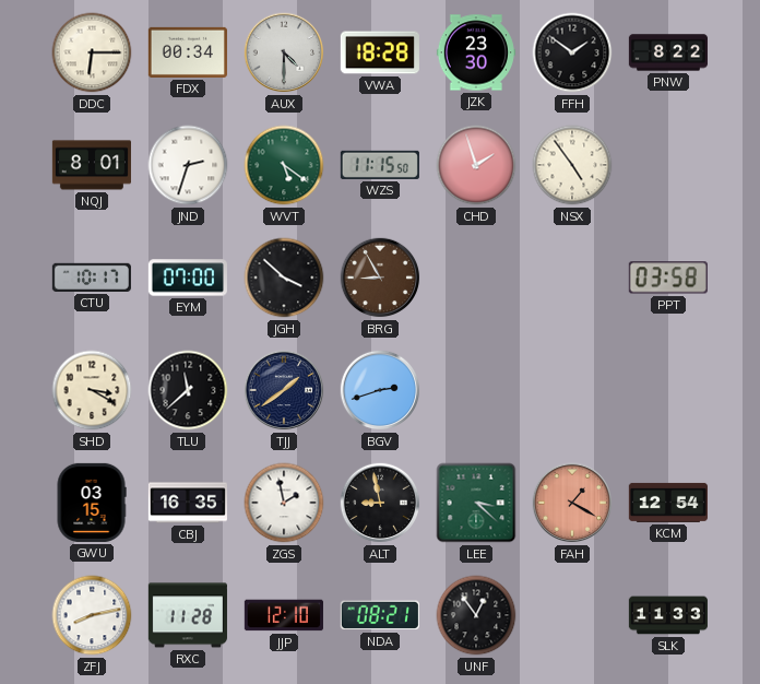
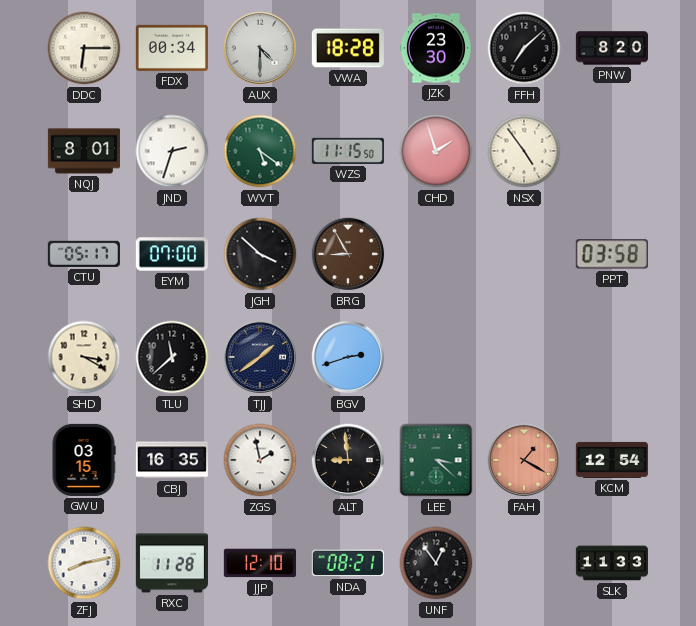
FFH: 1:51 -> 7:08 (524, 48)
PNW: 8:22 -> 8:20 (611, 48)
CTU: 10:17 -> 05:17 (84, 254)
ALT: 8:58 -> 8:59 (348, 460)
